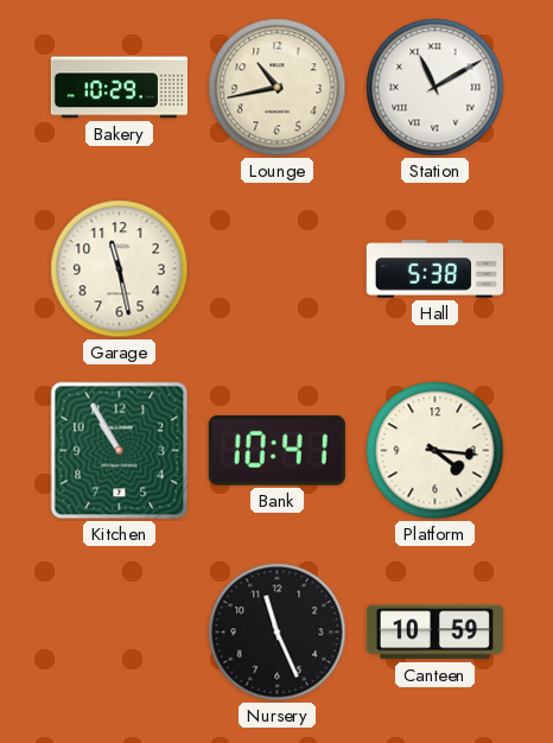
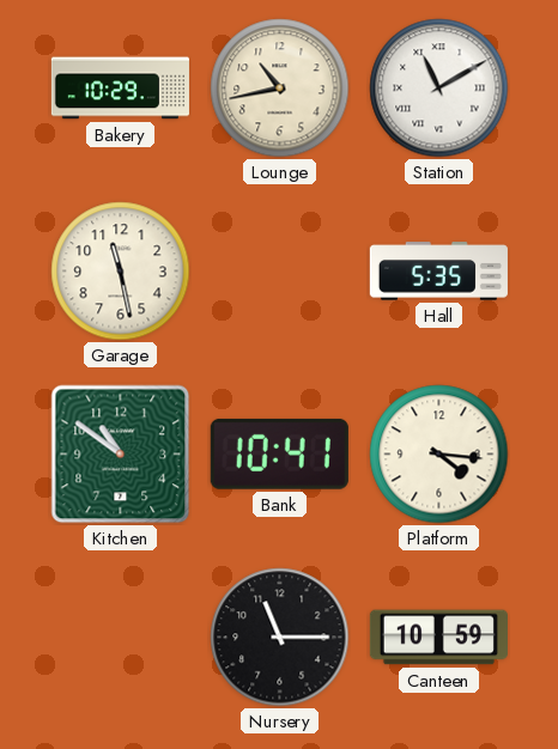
Hall: 5:38 -> 5:35 (438, 272)
Kitchen: 10:55 -> 10:51 (121, 455)
Nursery: 11:26 -> 11:15 (280, 638)
